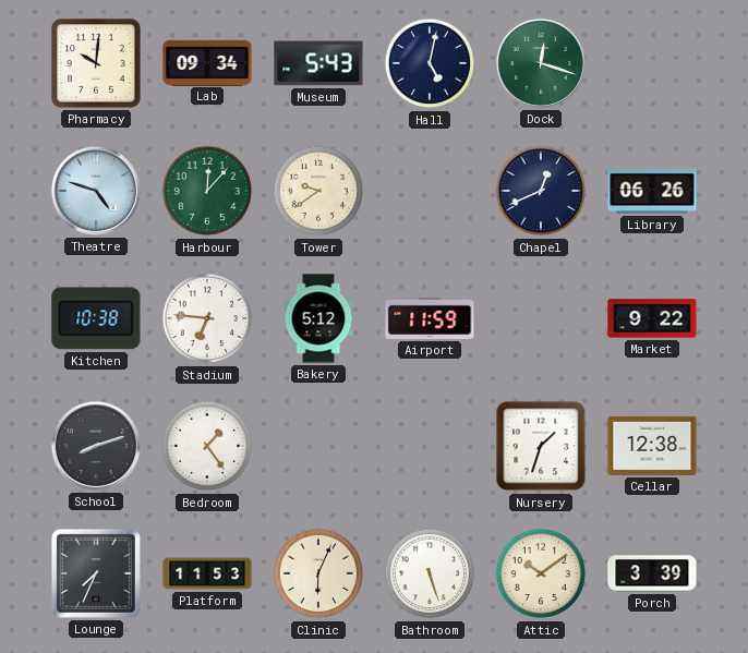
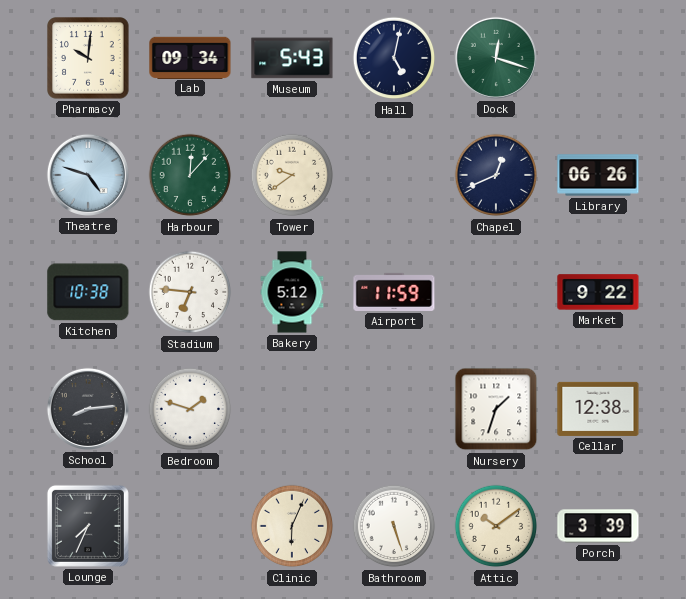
School: 8:12 -> 8:14 (88, 409)
Bedroom: 1:24 -> 1:48 (190, 409)
Platform: 11:53 -> none (207, 573)
